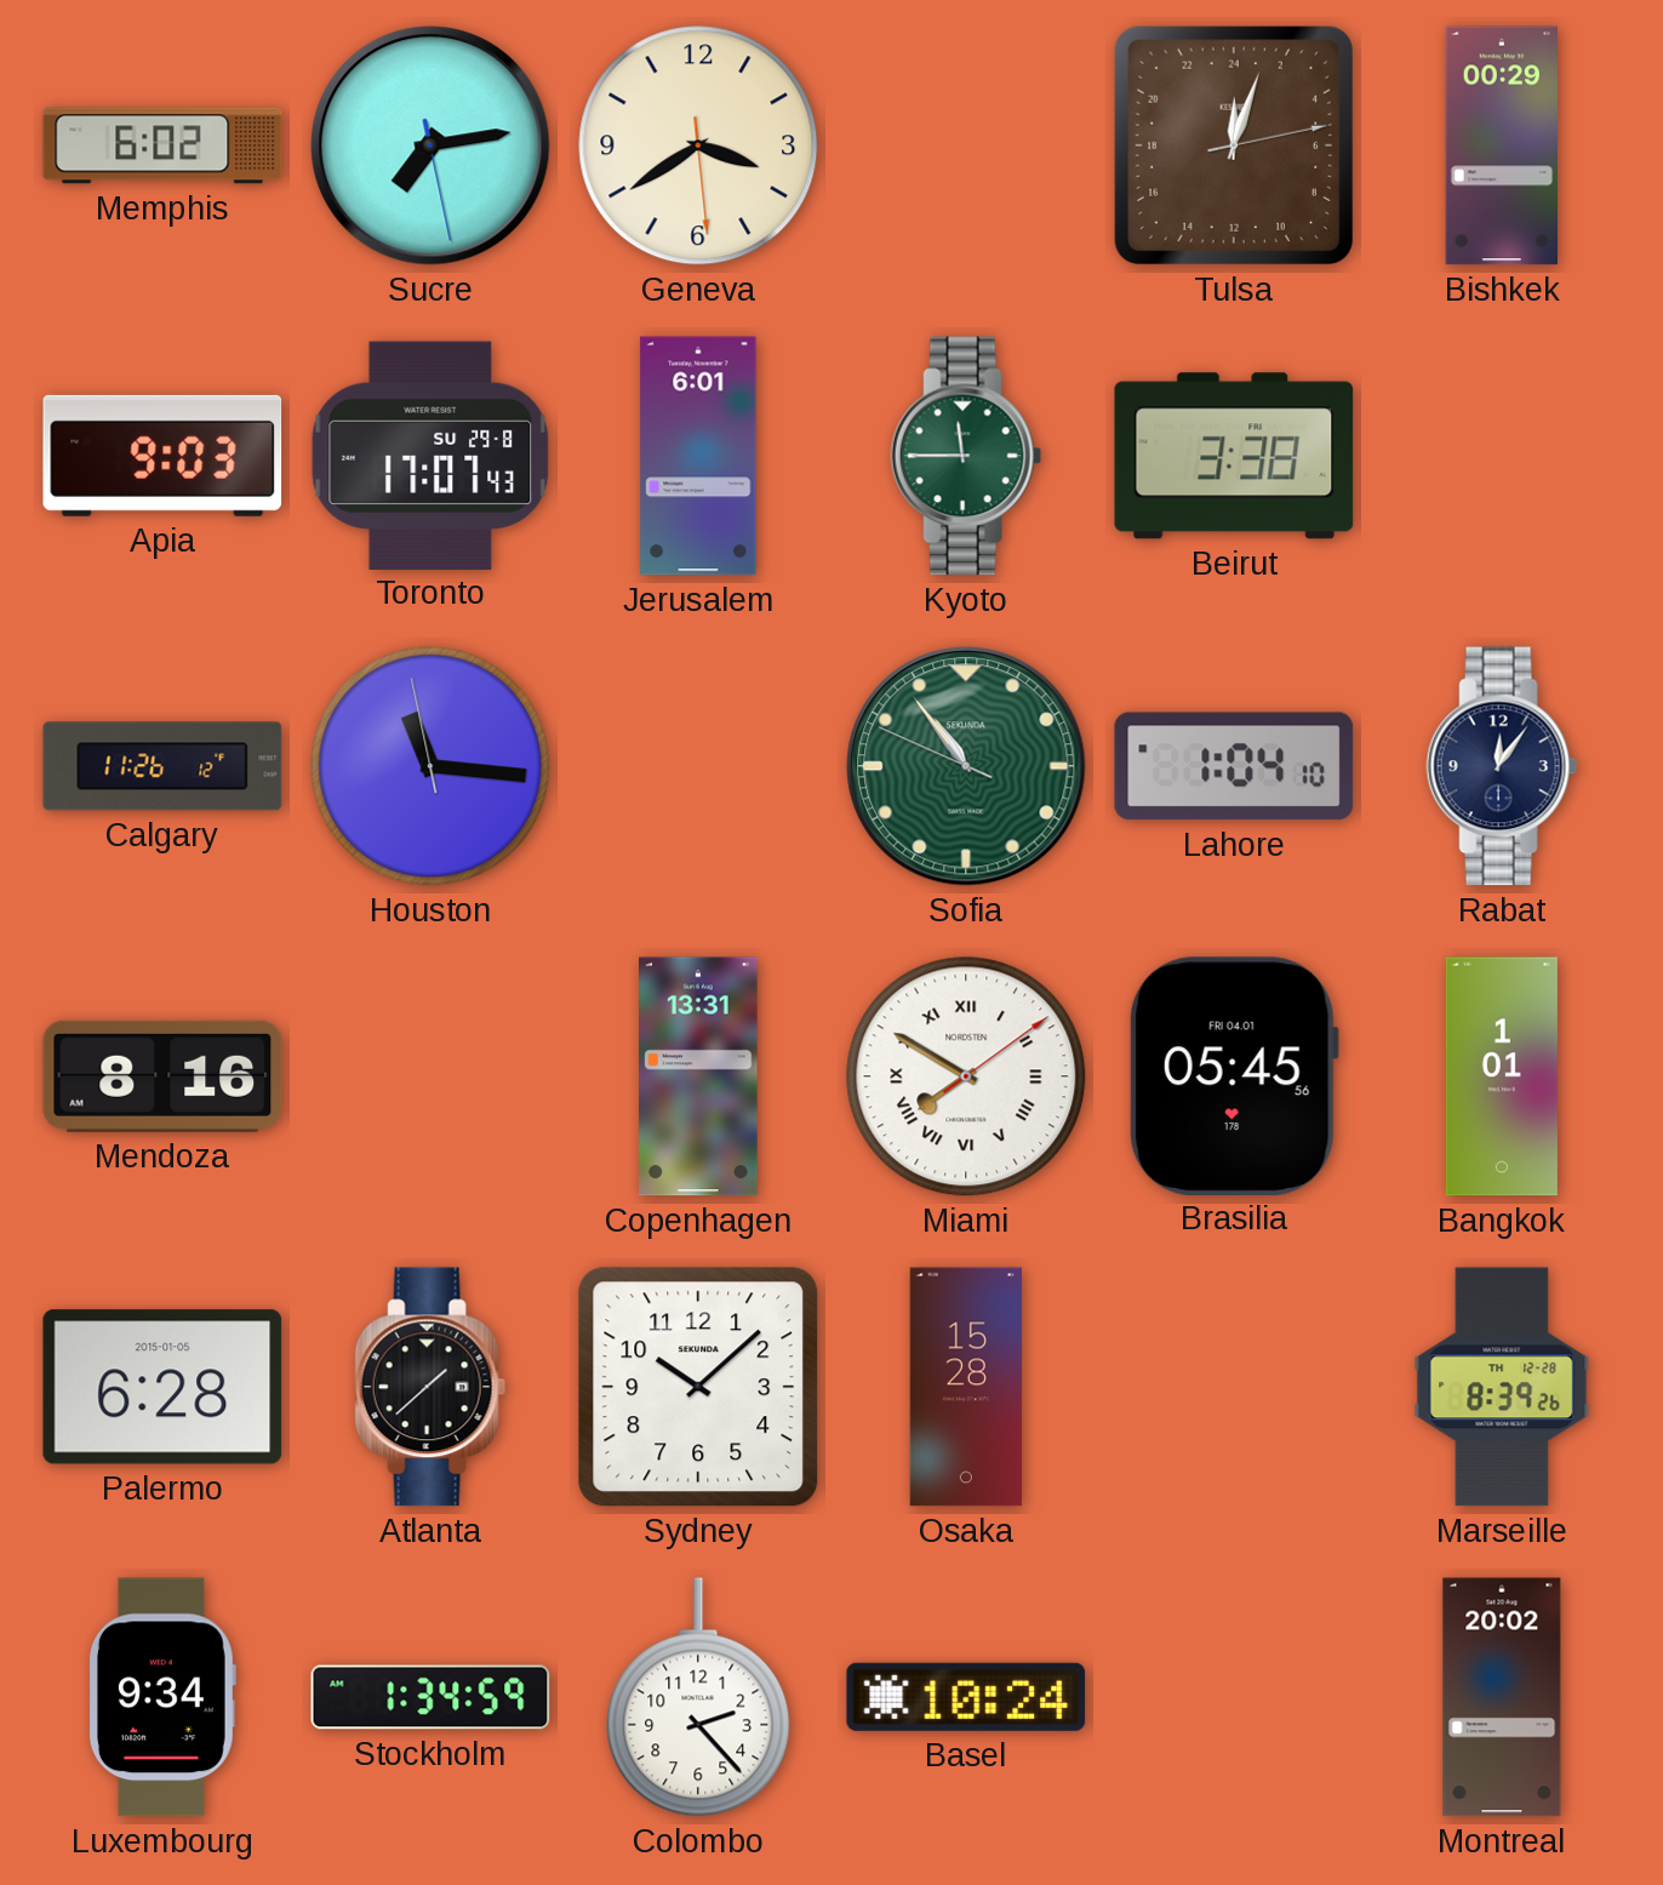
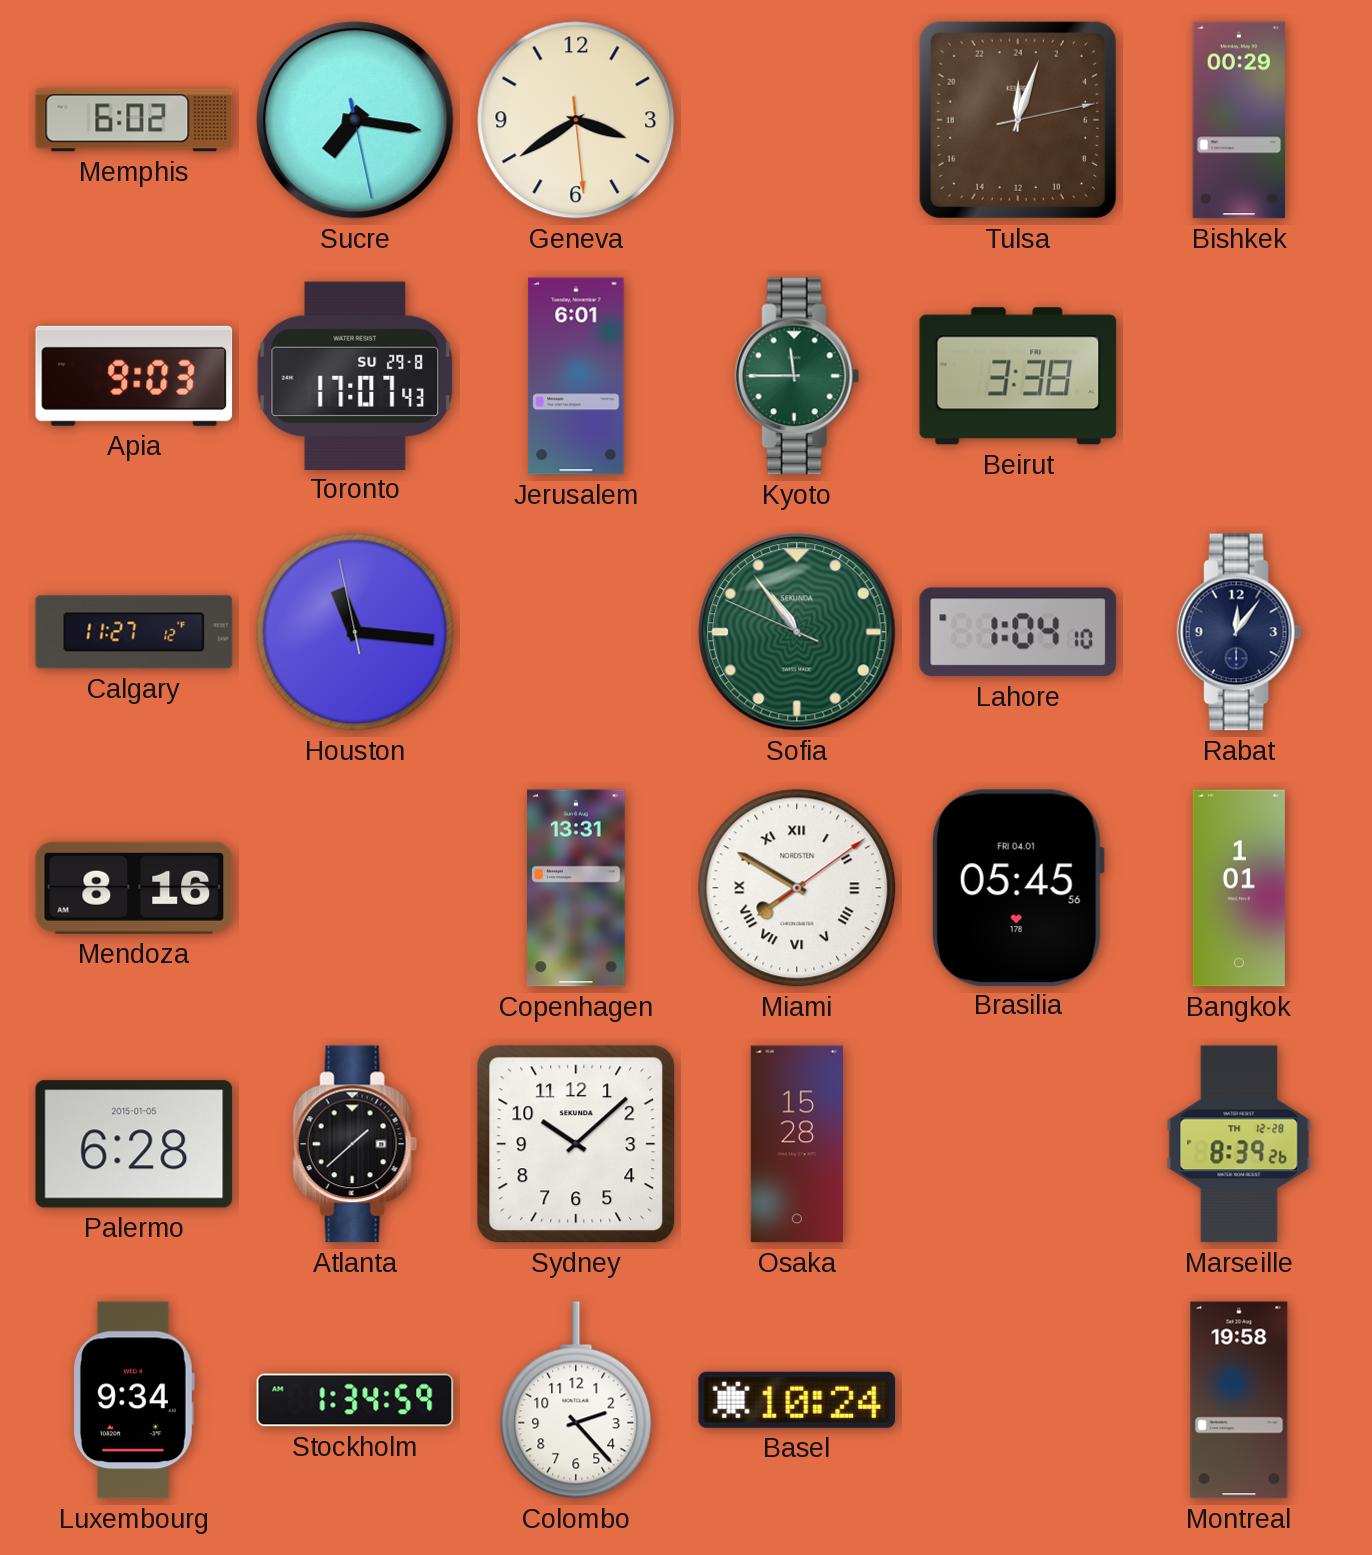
Sucre: 7:13 -> 7:16 (355, 120)
Calgary: 11:26 -> 11:27 (134, 632)
Montreal: 20:02 -> 19:58 (1239, 1400)
